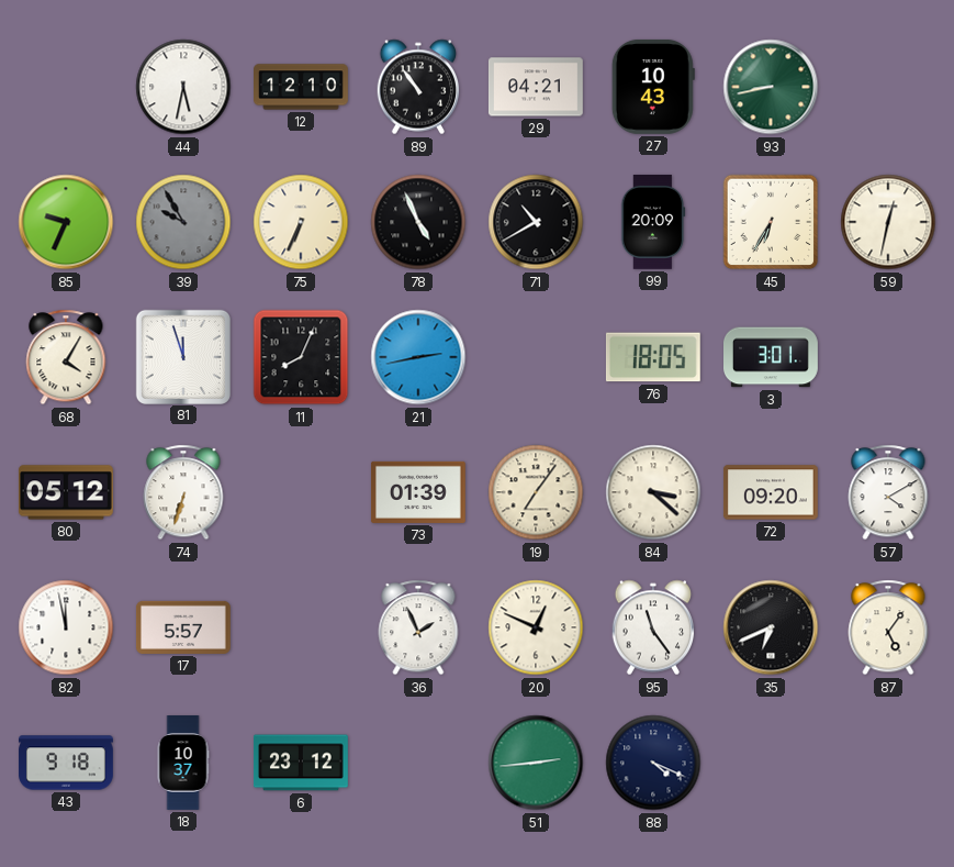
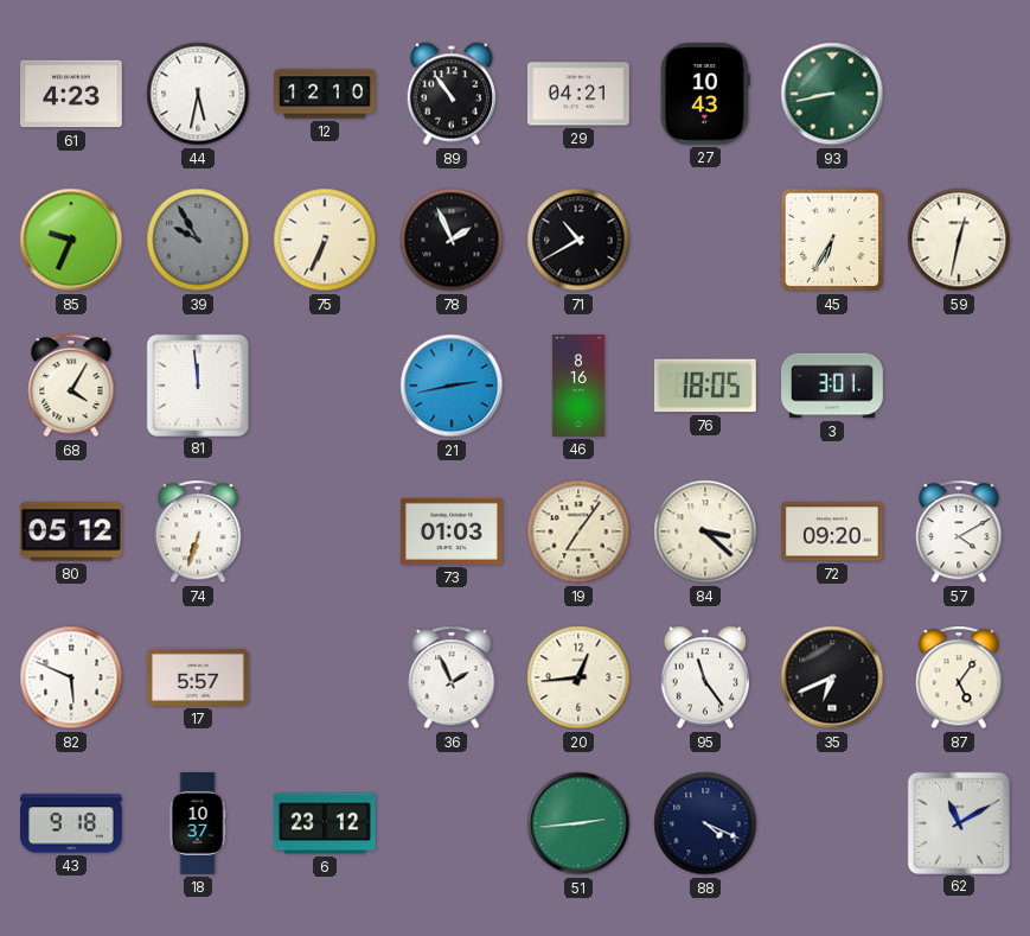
61: none -> 4:23 (71, 94)
78: 4:56 -> 1:56 (452, 240)
99: 20:09 -> none (653, 222)
81: 11:57 -> 11:59 (197, 384)
11: 8:04 -> none (301, 357)
46: none -> 8:16 (578, 387)
73: 01:39 -> 01:03 (452, 531)
82: 11:58 -> 5:49 (71, 677)
20: 12:49 -> 12:44 (578, 677)
62: none -> 11:10 (958, 822)
